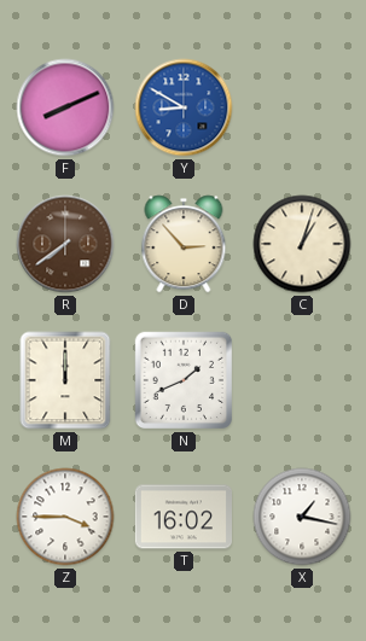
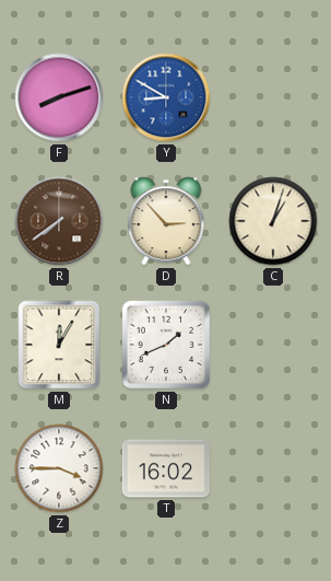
F: 8:11 -> 8:12 (59, 97)
M: 12:00 -> 12:05 (59, 345)
X: 1:17 -> none (302, 517)
